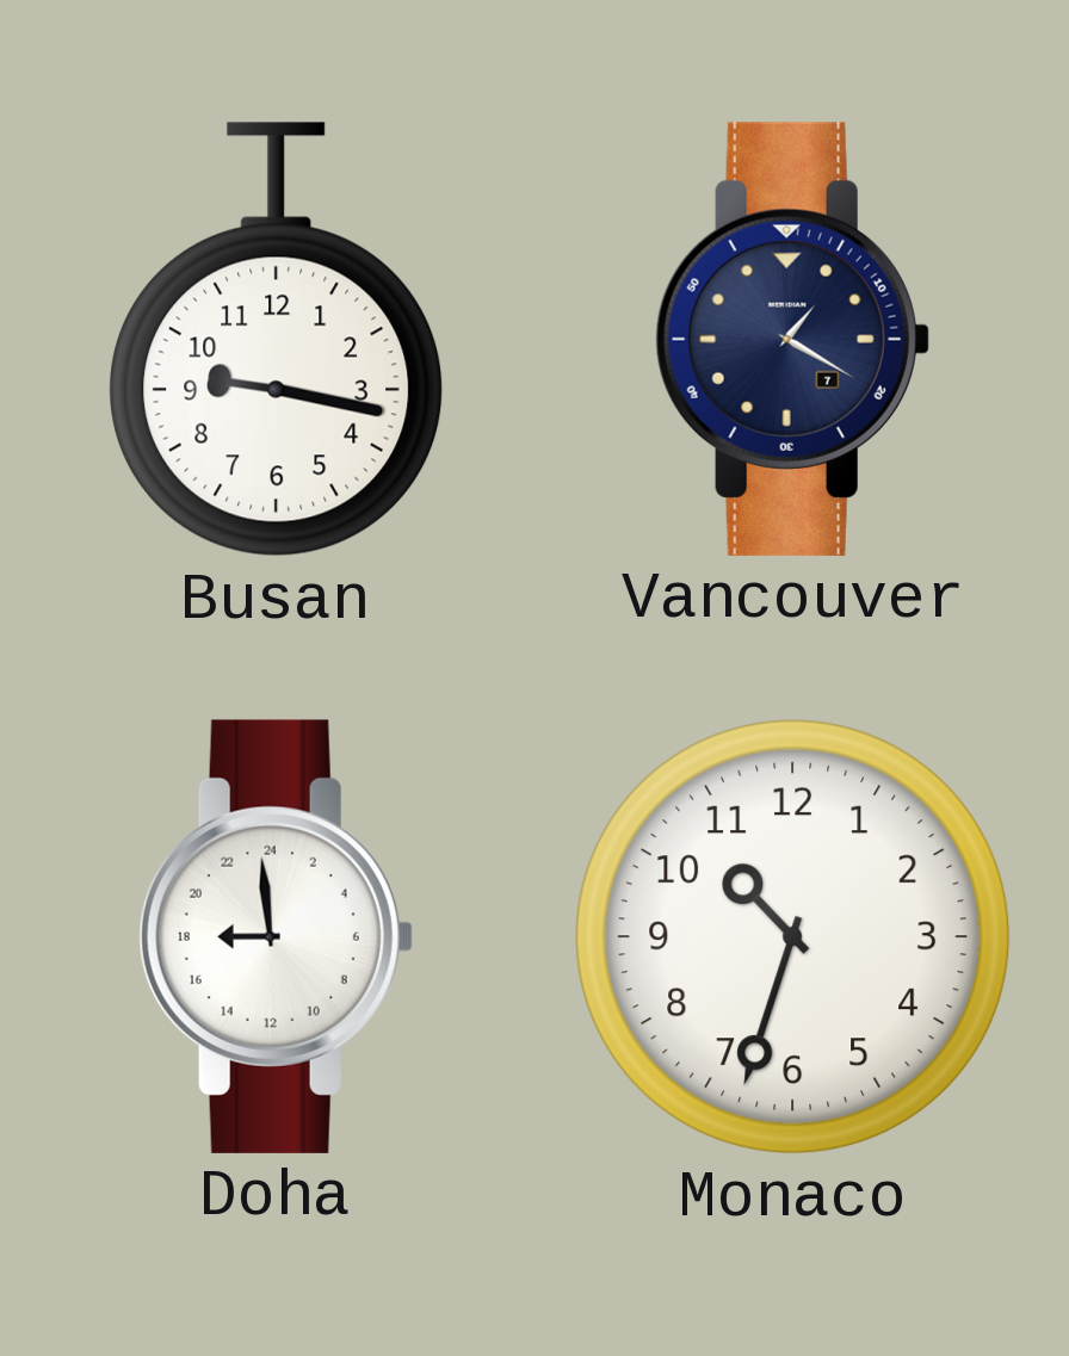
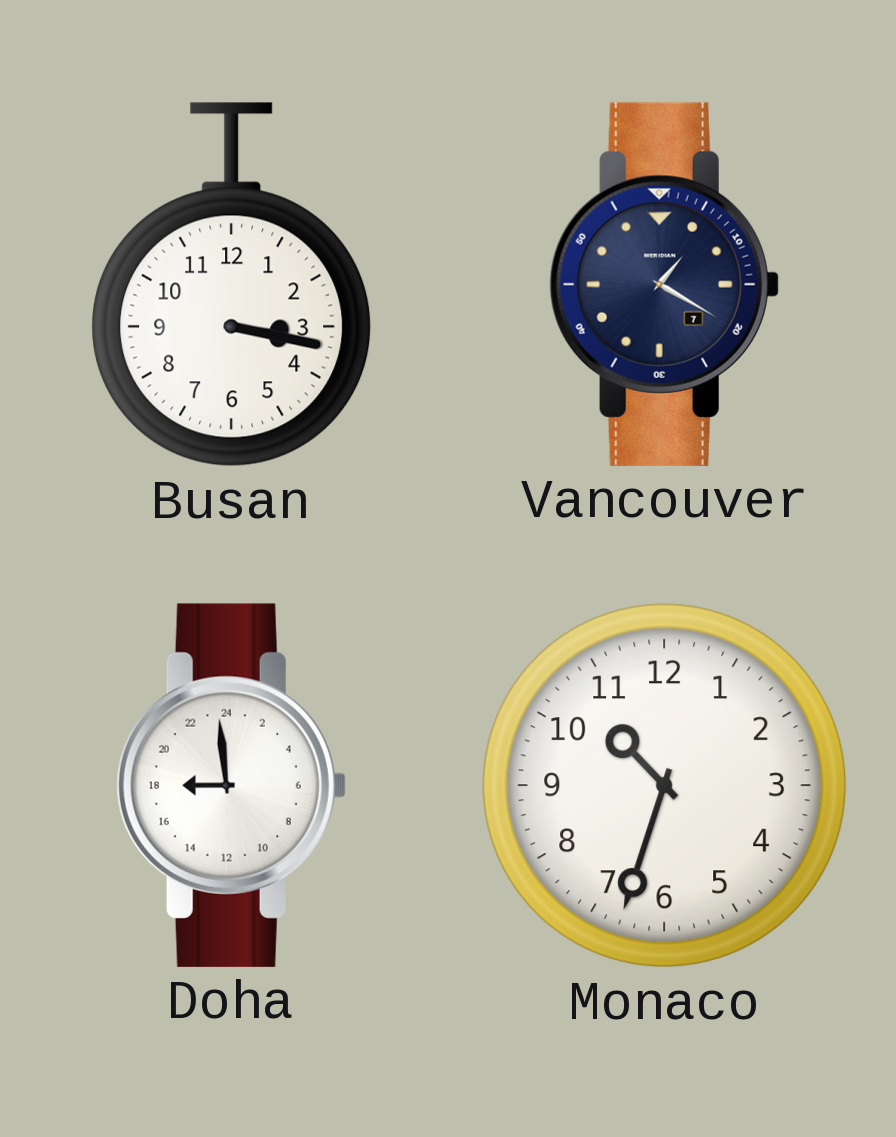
Busan: 9:17 -> 3:17 (232, 285)
